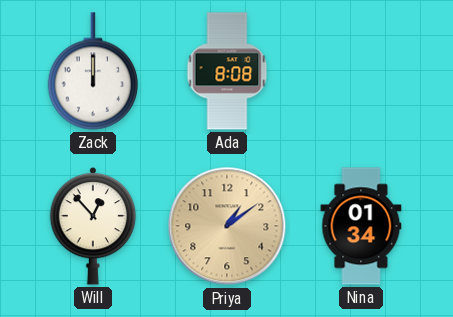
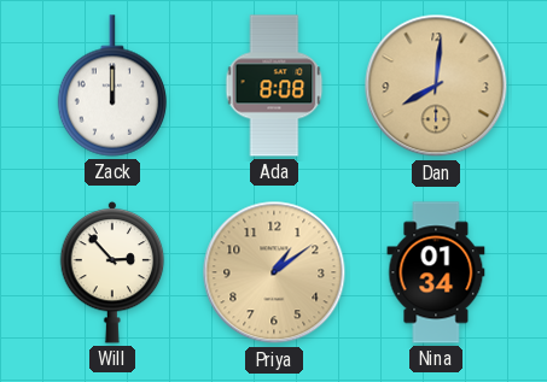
Dan: none -> 8:01 (436, 86)
Will: 12:53 -> 2:53 (112, 272)
